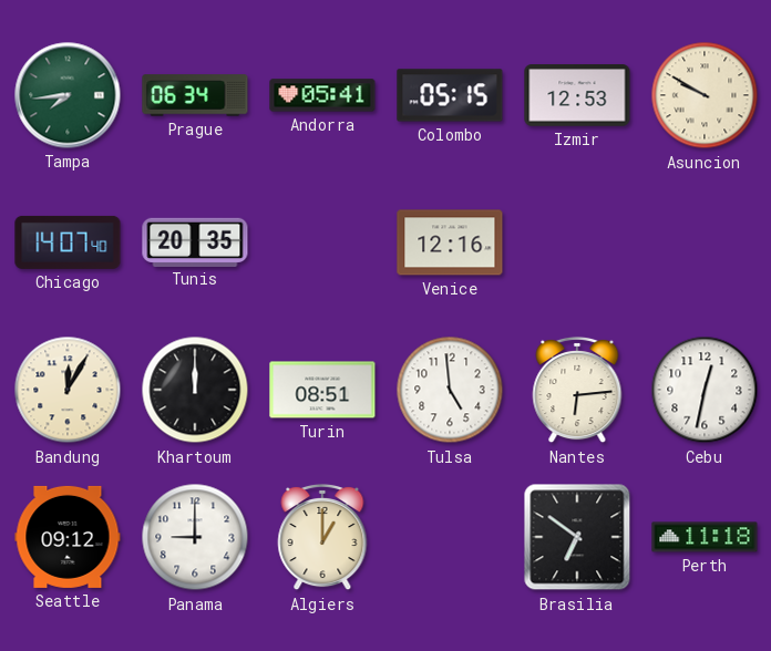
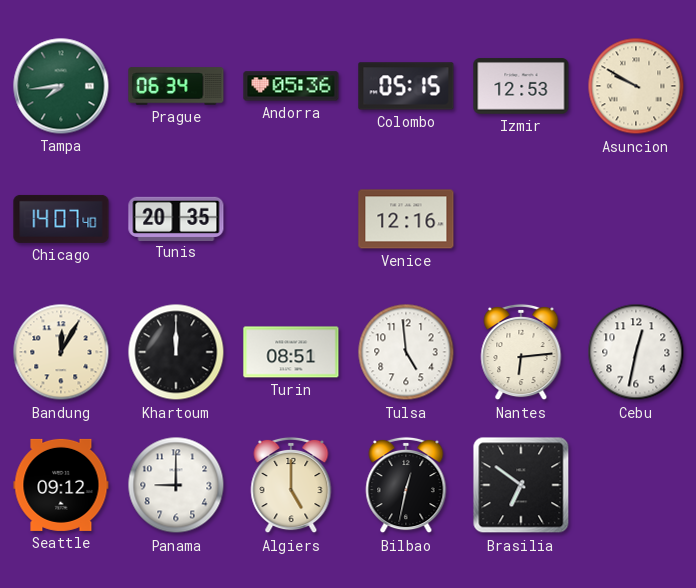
Andorra: 05:41 -> 05:36 (291, 86)
Algiers: 1:00 -> 5:00 (291, 485)
Bilbao: none -> 12:32 (406, 485)
Perth: 11:18 -> none (705, 537)
